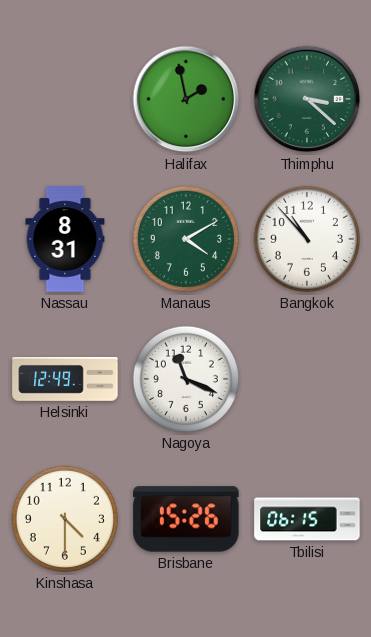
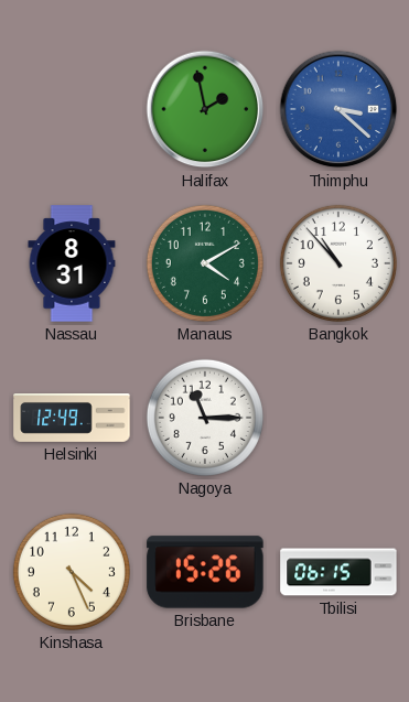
Thimphu dial: green -> blue (338, 109)
Nagoya: 11:19 -> 11:15 (205, 418)
Kinshasa: 4:30 -> 4:26 (72, 572)
